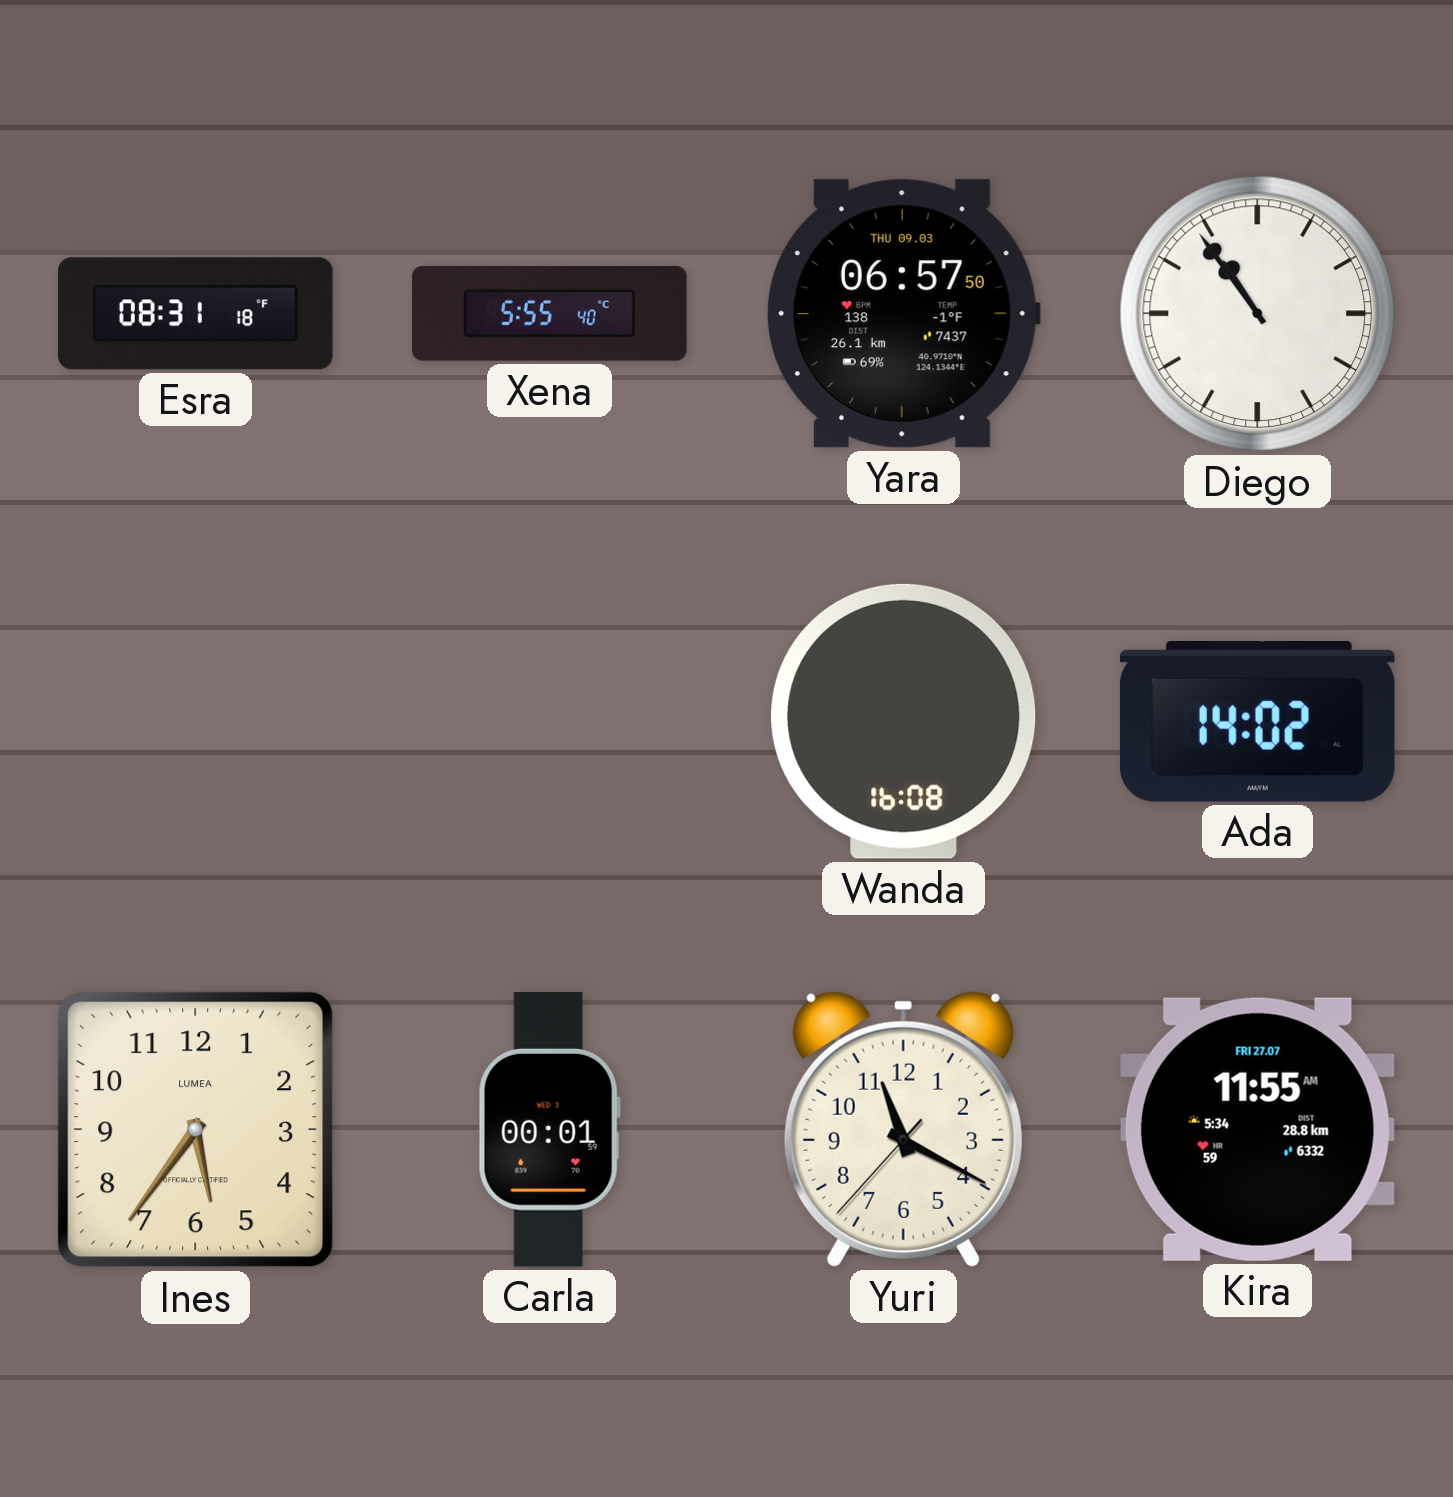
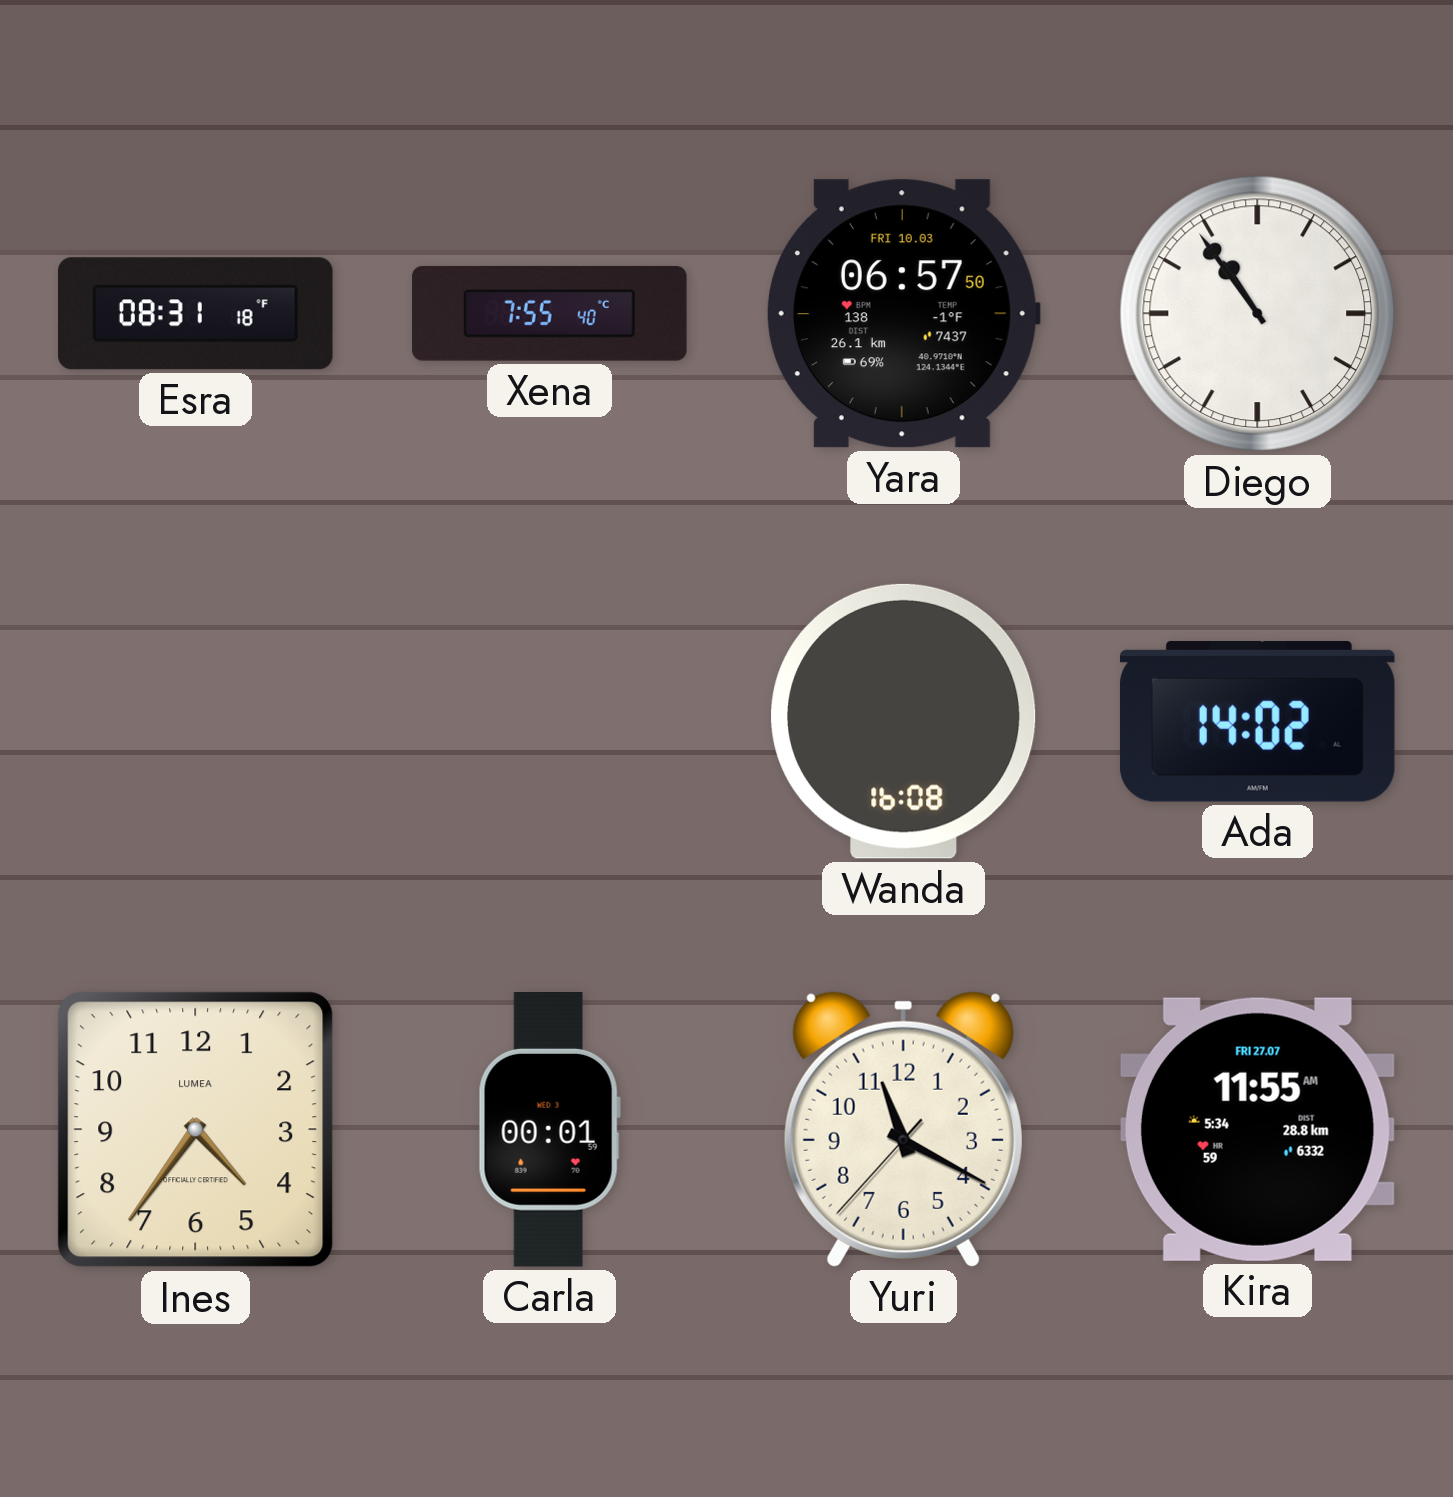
Xena: 5:55 -> 7:55 (550, 313)
Yara date: THU 09.03 -> FRI 10.03 (903, 314)
Ines: 5:36 -> 4:36 (196, 1130)
